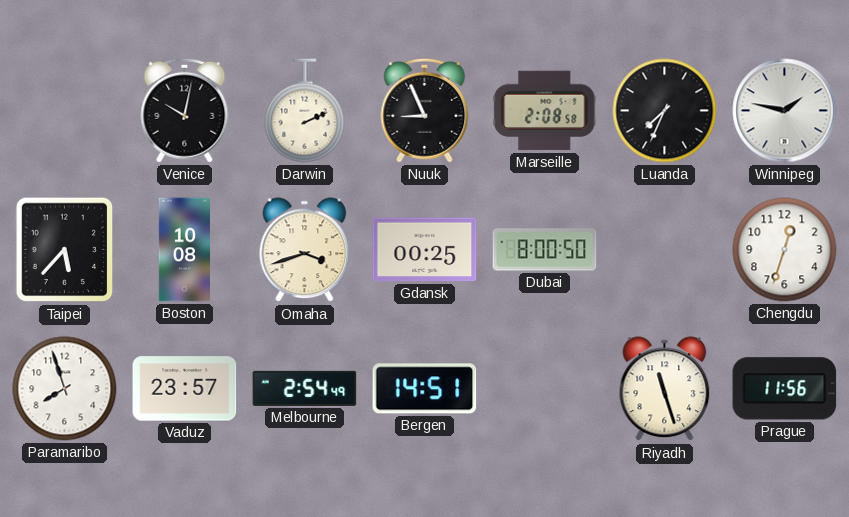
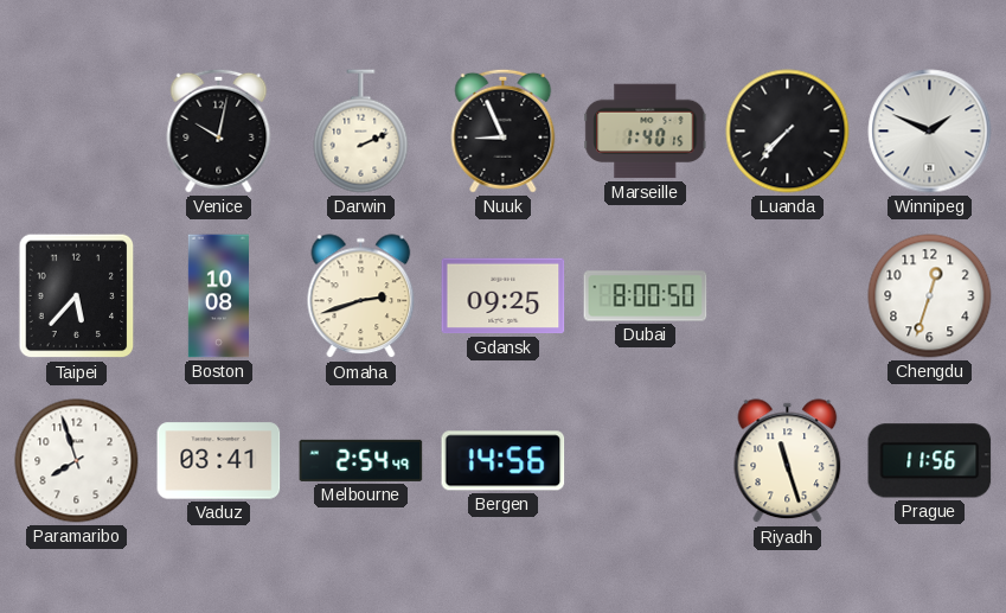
Marseille: 2:08 -> 1:40 (646, 132)
Luanda: 7:34 -> 7:37 (788, 132)
Winnipeg: 1:47 -> 1:49 (930, 132)
Omaha: 3:42 -> 2:42 (361, 296)
Gdansk: 00:25 -> 09:25 (504, 296)
Vaduz: 23:57 -> 03:41 (219, 461)
Bergen: 14:51 -> 14:56 (504, 461)
